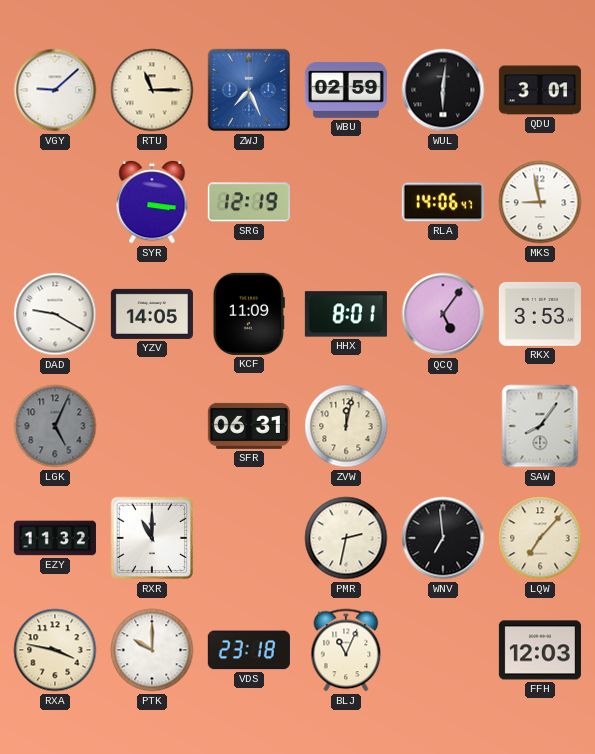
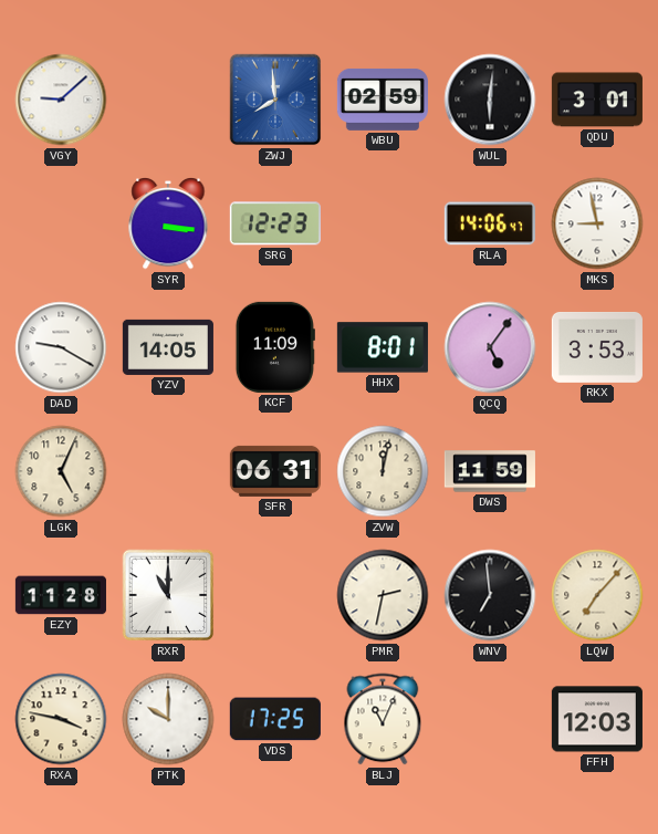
RTU: 11:15 -> none (152, 90)
ZWJ: 7:26 -> 7:59 (275, 100)
SRG: 12:19 -> 12:23 (275, 223)
LGK dial: grey -> cream (61, 471)
DWS: none -> 11:59 (490, 471)
SAW: 8:06 -> none (540, 426)
EZY: 11:32 -> 11:28 (61, 595)
VDS: 23:18 -> 17:25 (275, 719)
